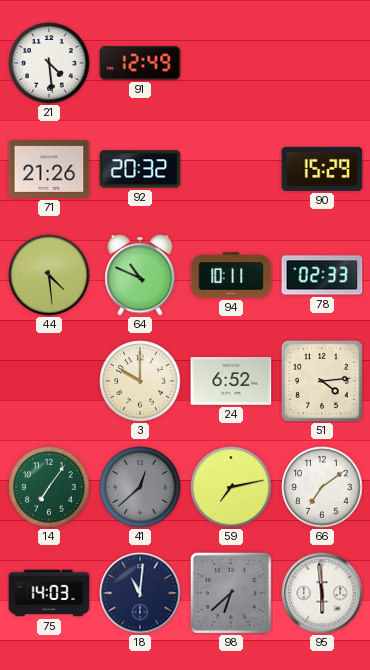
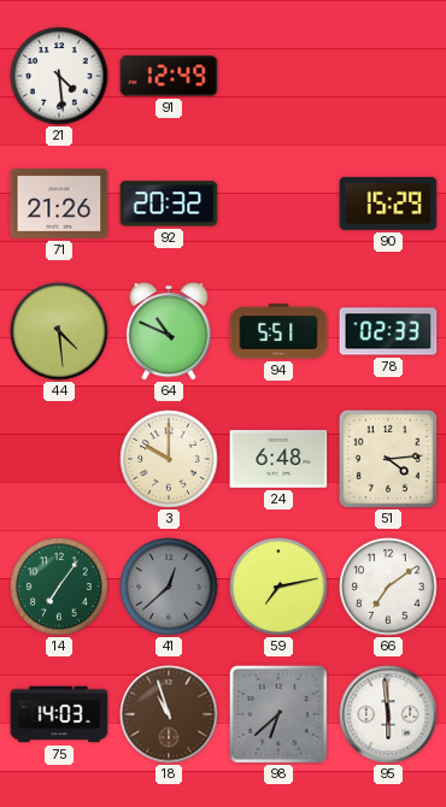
94: 10:11 -> 5:51 (278, 331)
24: 6:52 -> 6:48 (278, 460)
18: 11:01 -> 10:57 (169, 714)
18 dial: navy -> brown (169, 714)
